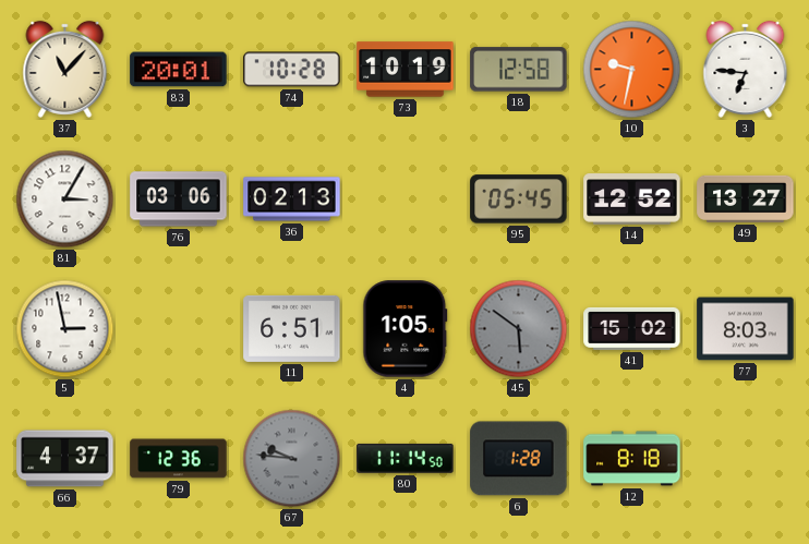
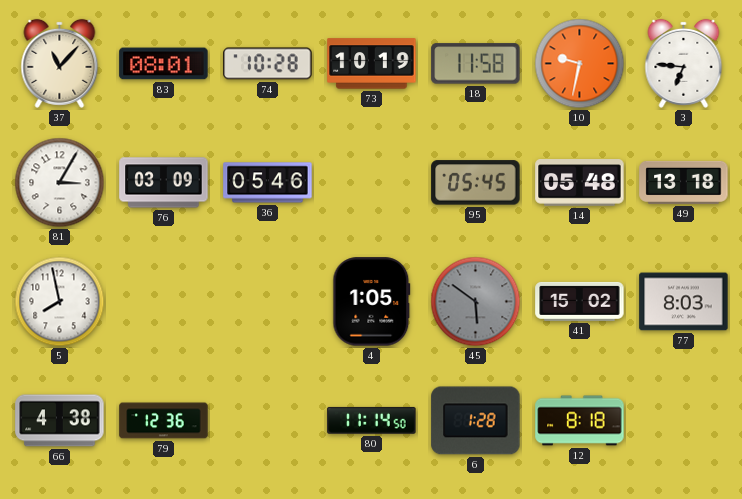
83: 20:01 -> 08:01 (164, 64)
18: 12:58 -> 11:58 (476, 64)
76: 03:06 -> 03:09 (164, 183)
36: 02:13 -> 05:46 (268, 183)
14: 12:52 -> 05:48 (580, 183)
49: 13:27 -> 13:18 (684, 182)
5: 2:58 -> 7:58 (60, 302)
11: 6:51 -> none (292, 328)
66: 4:37 -> 4:38 (60, 421)
67: 9:46 -> none (292, 459)
